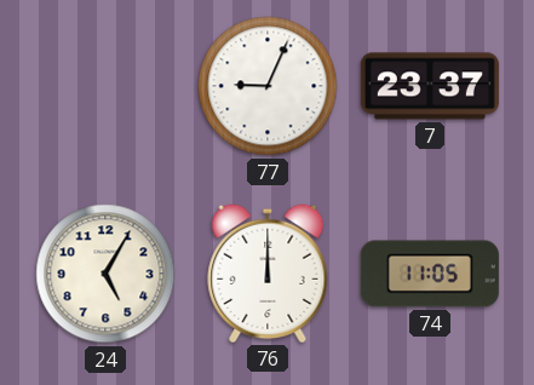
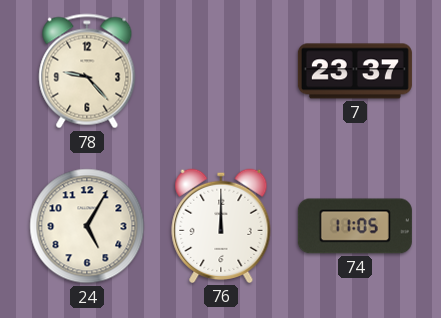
78: none -> 9:23 (87, 71)
77: 9:04 -> none (268, 86)
